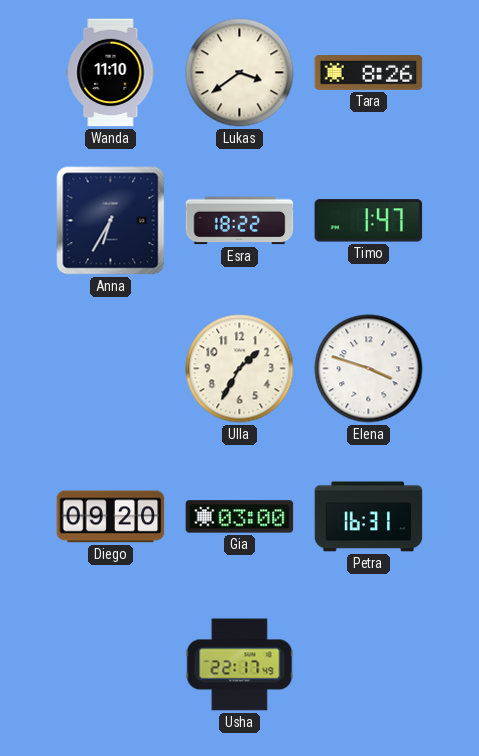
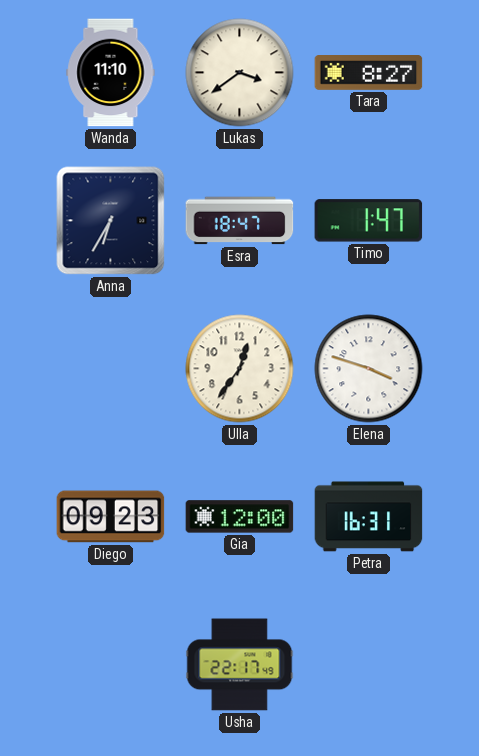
Tara: 8:26 -> 8:27 (369, 73)
Esra: 18:22 -> 18:47 (240, 221)
Ulla: 1:35 -> 12:36 (240, 369)
Diego: 09:20 -> 09:23 (111, 517)
Gia: 03:00 -> 12:00 (240, 517)
